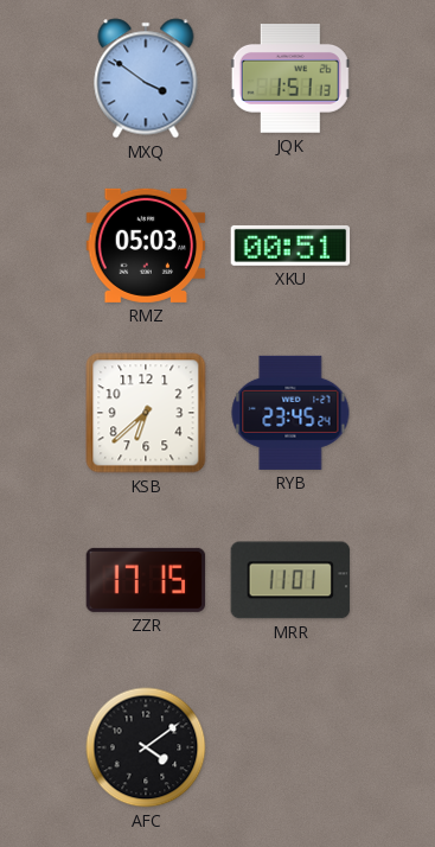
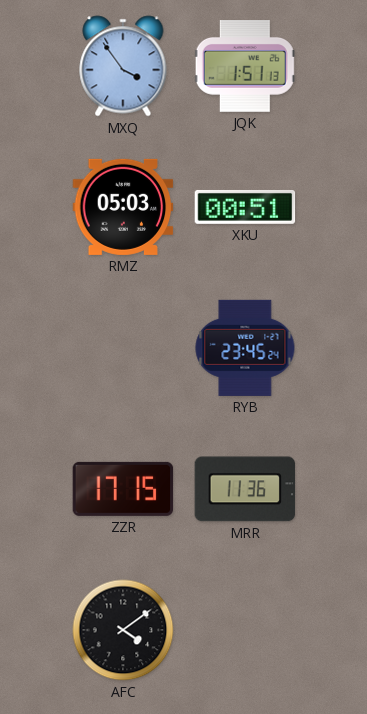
MXQ: 3:51 -> 3:54 (123, 66)
KSB: 6:38 -> none (146, 413)
MRR: 11:01 -> 11:36 (245, 489)
